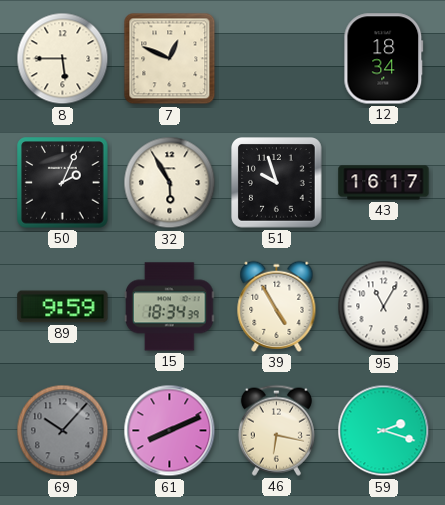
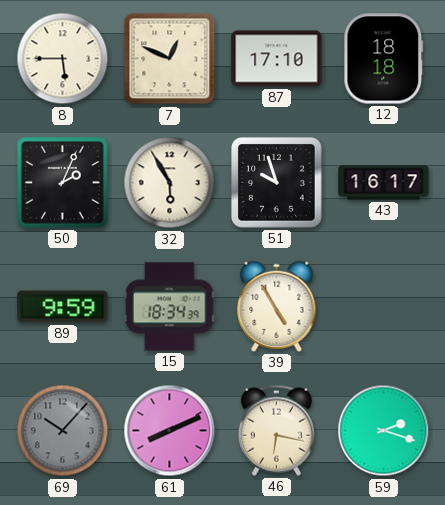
87: none -> 17:10 (277, 59)
12: 18:34 -> 18:18 (384, 59)
95: 11:05 -> none (384, 307)
